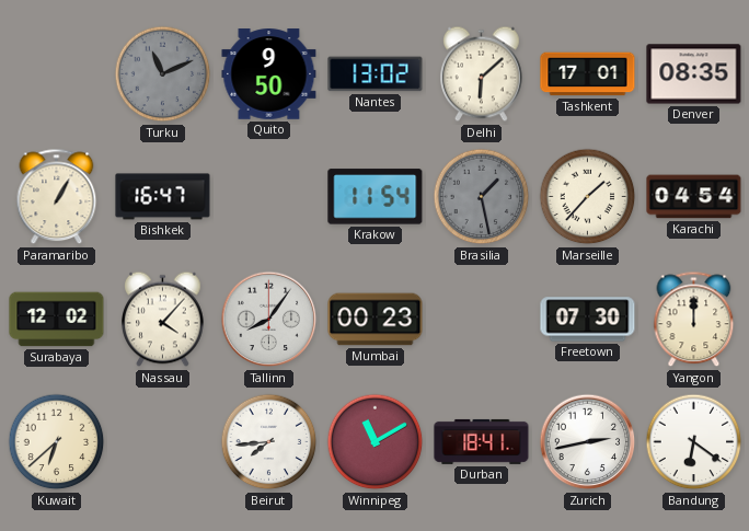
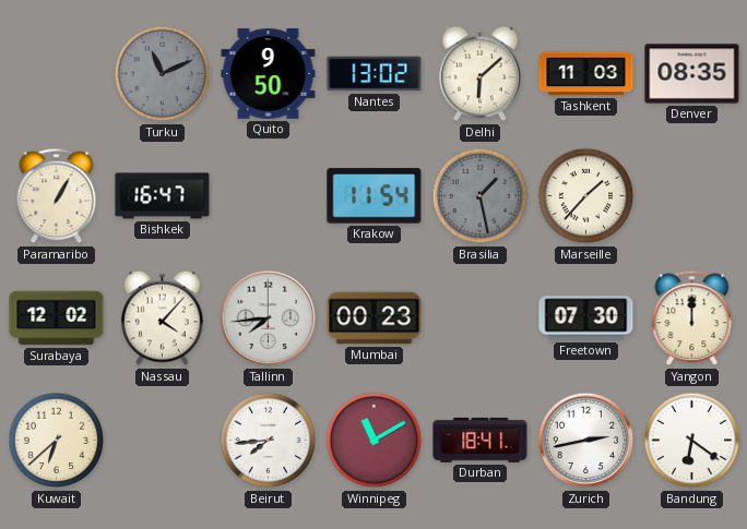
Tashkent: 17:01 -> 11:03 (586, 74)
Karachi: 04:54 -> none (694, 197)
Tallinn: 8:06 -> 7:44 (269, 318)
